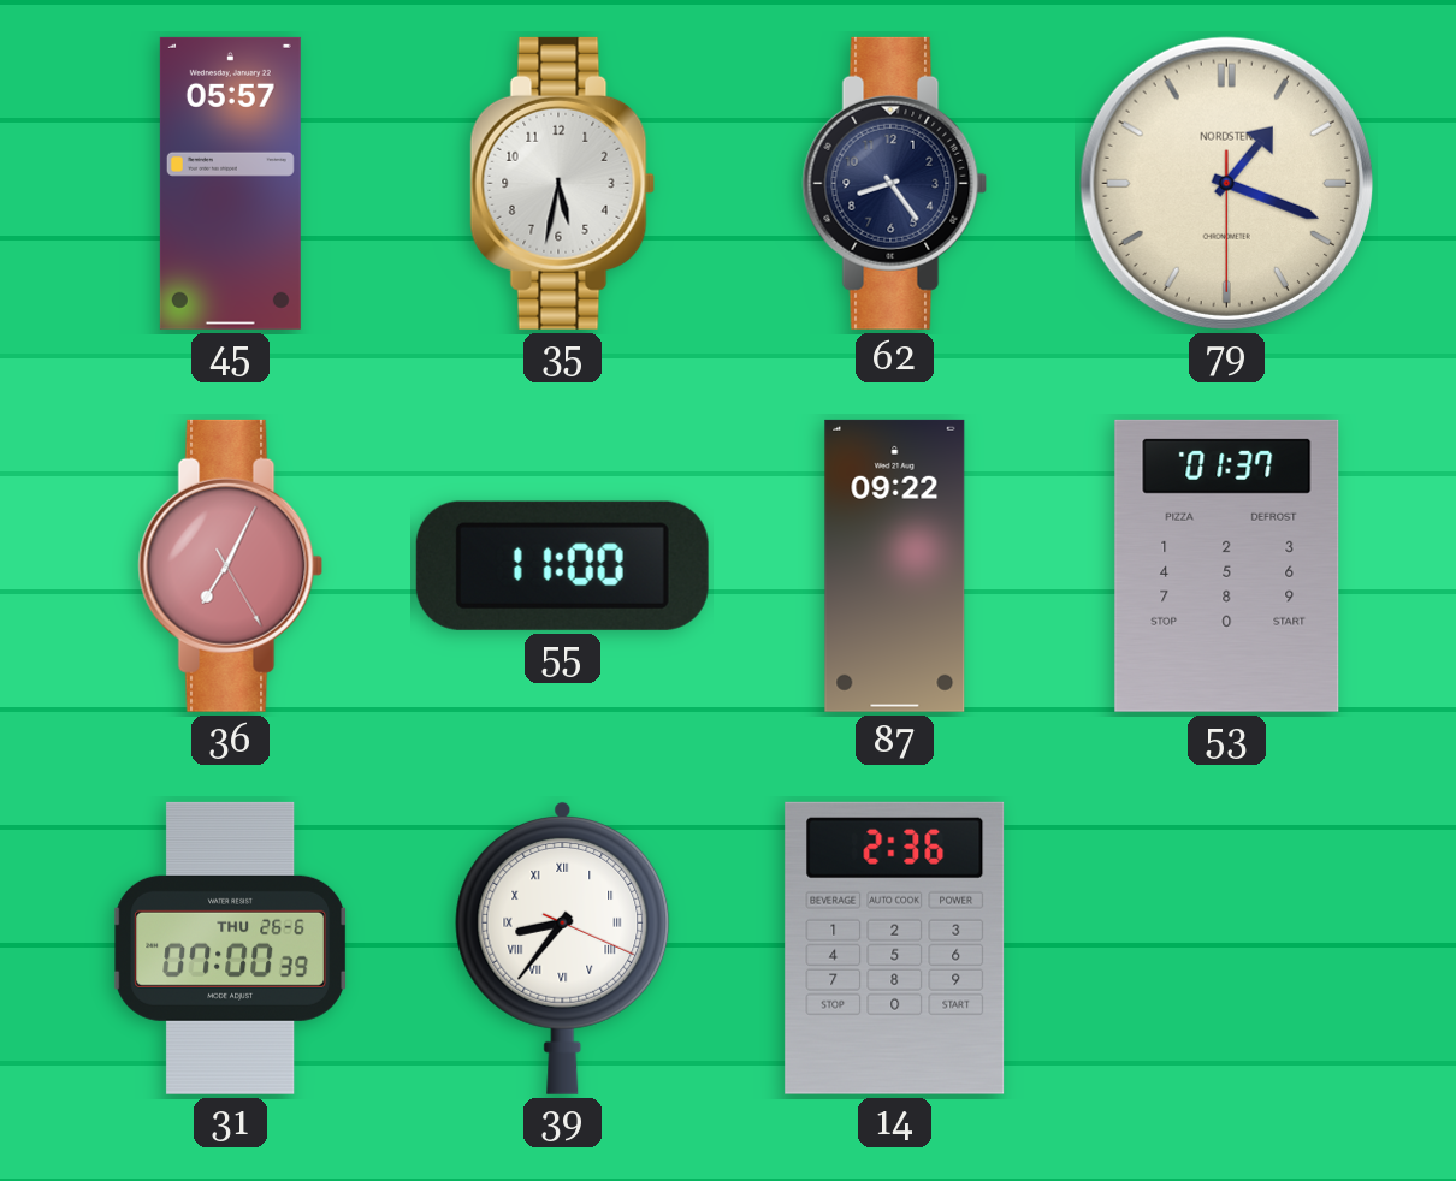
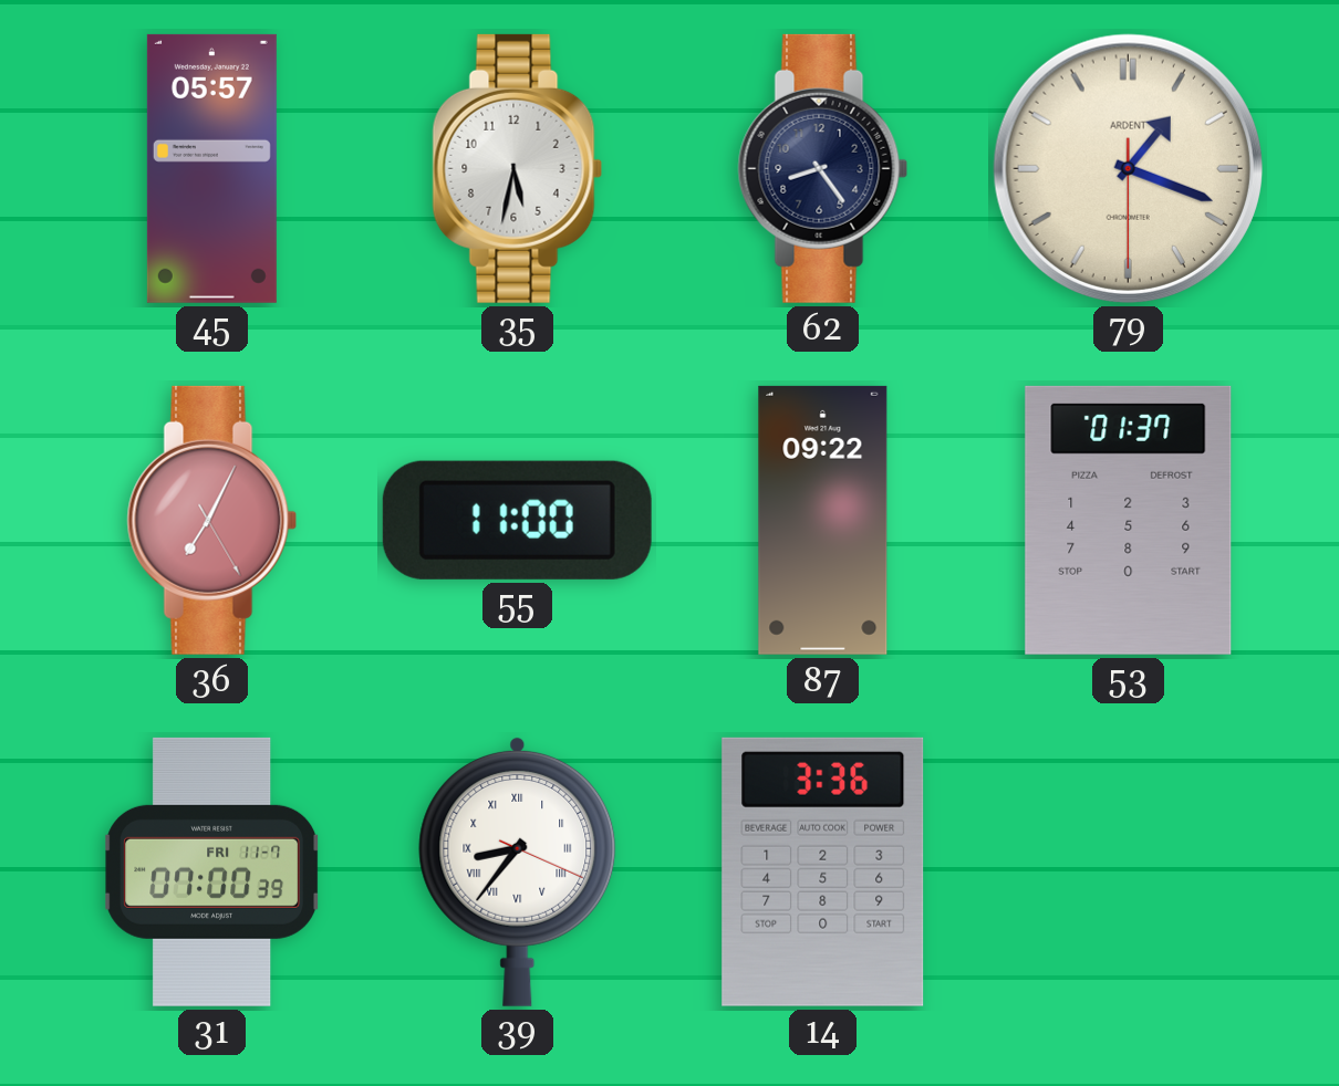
79 brand: NORDSTEN -> ARDENT (1128, 168)
31 date: THU 26-6 -> FRI 11-7 (212, 871)
14: 2:36 -> 3:36 (823, 871)
